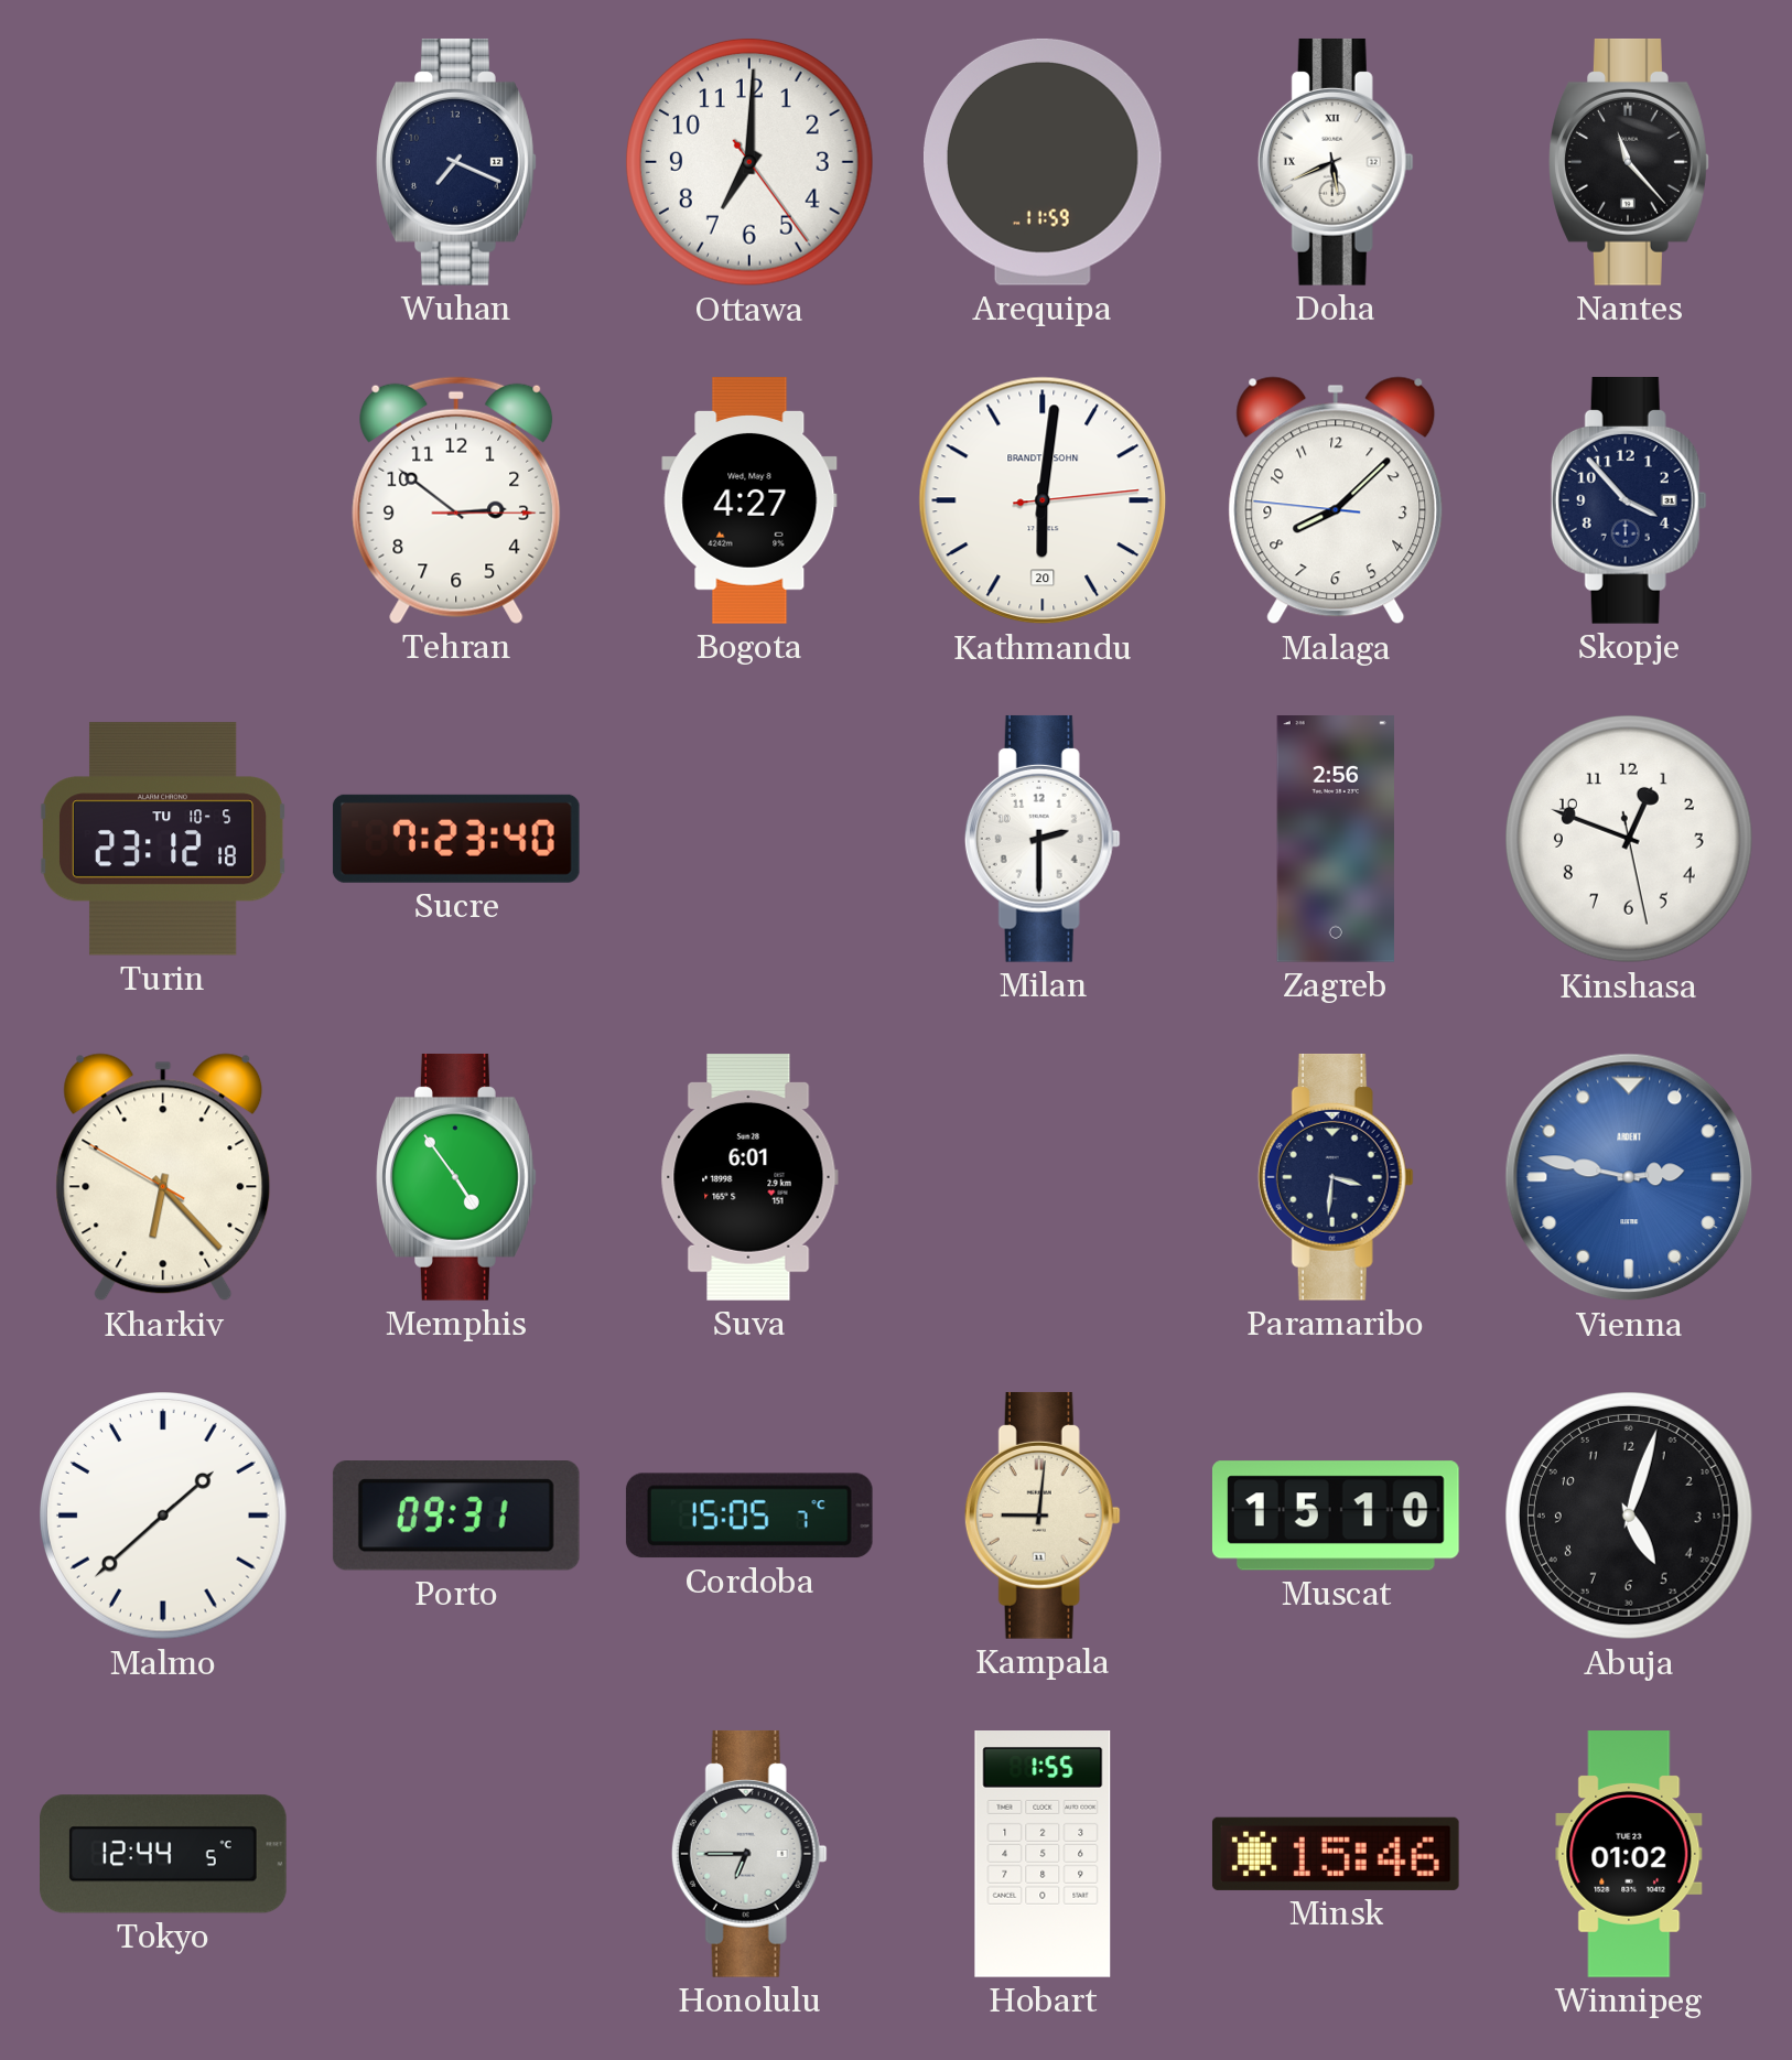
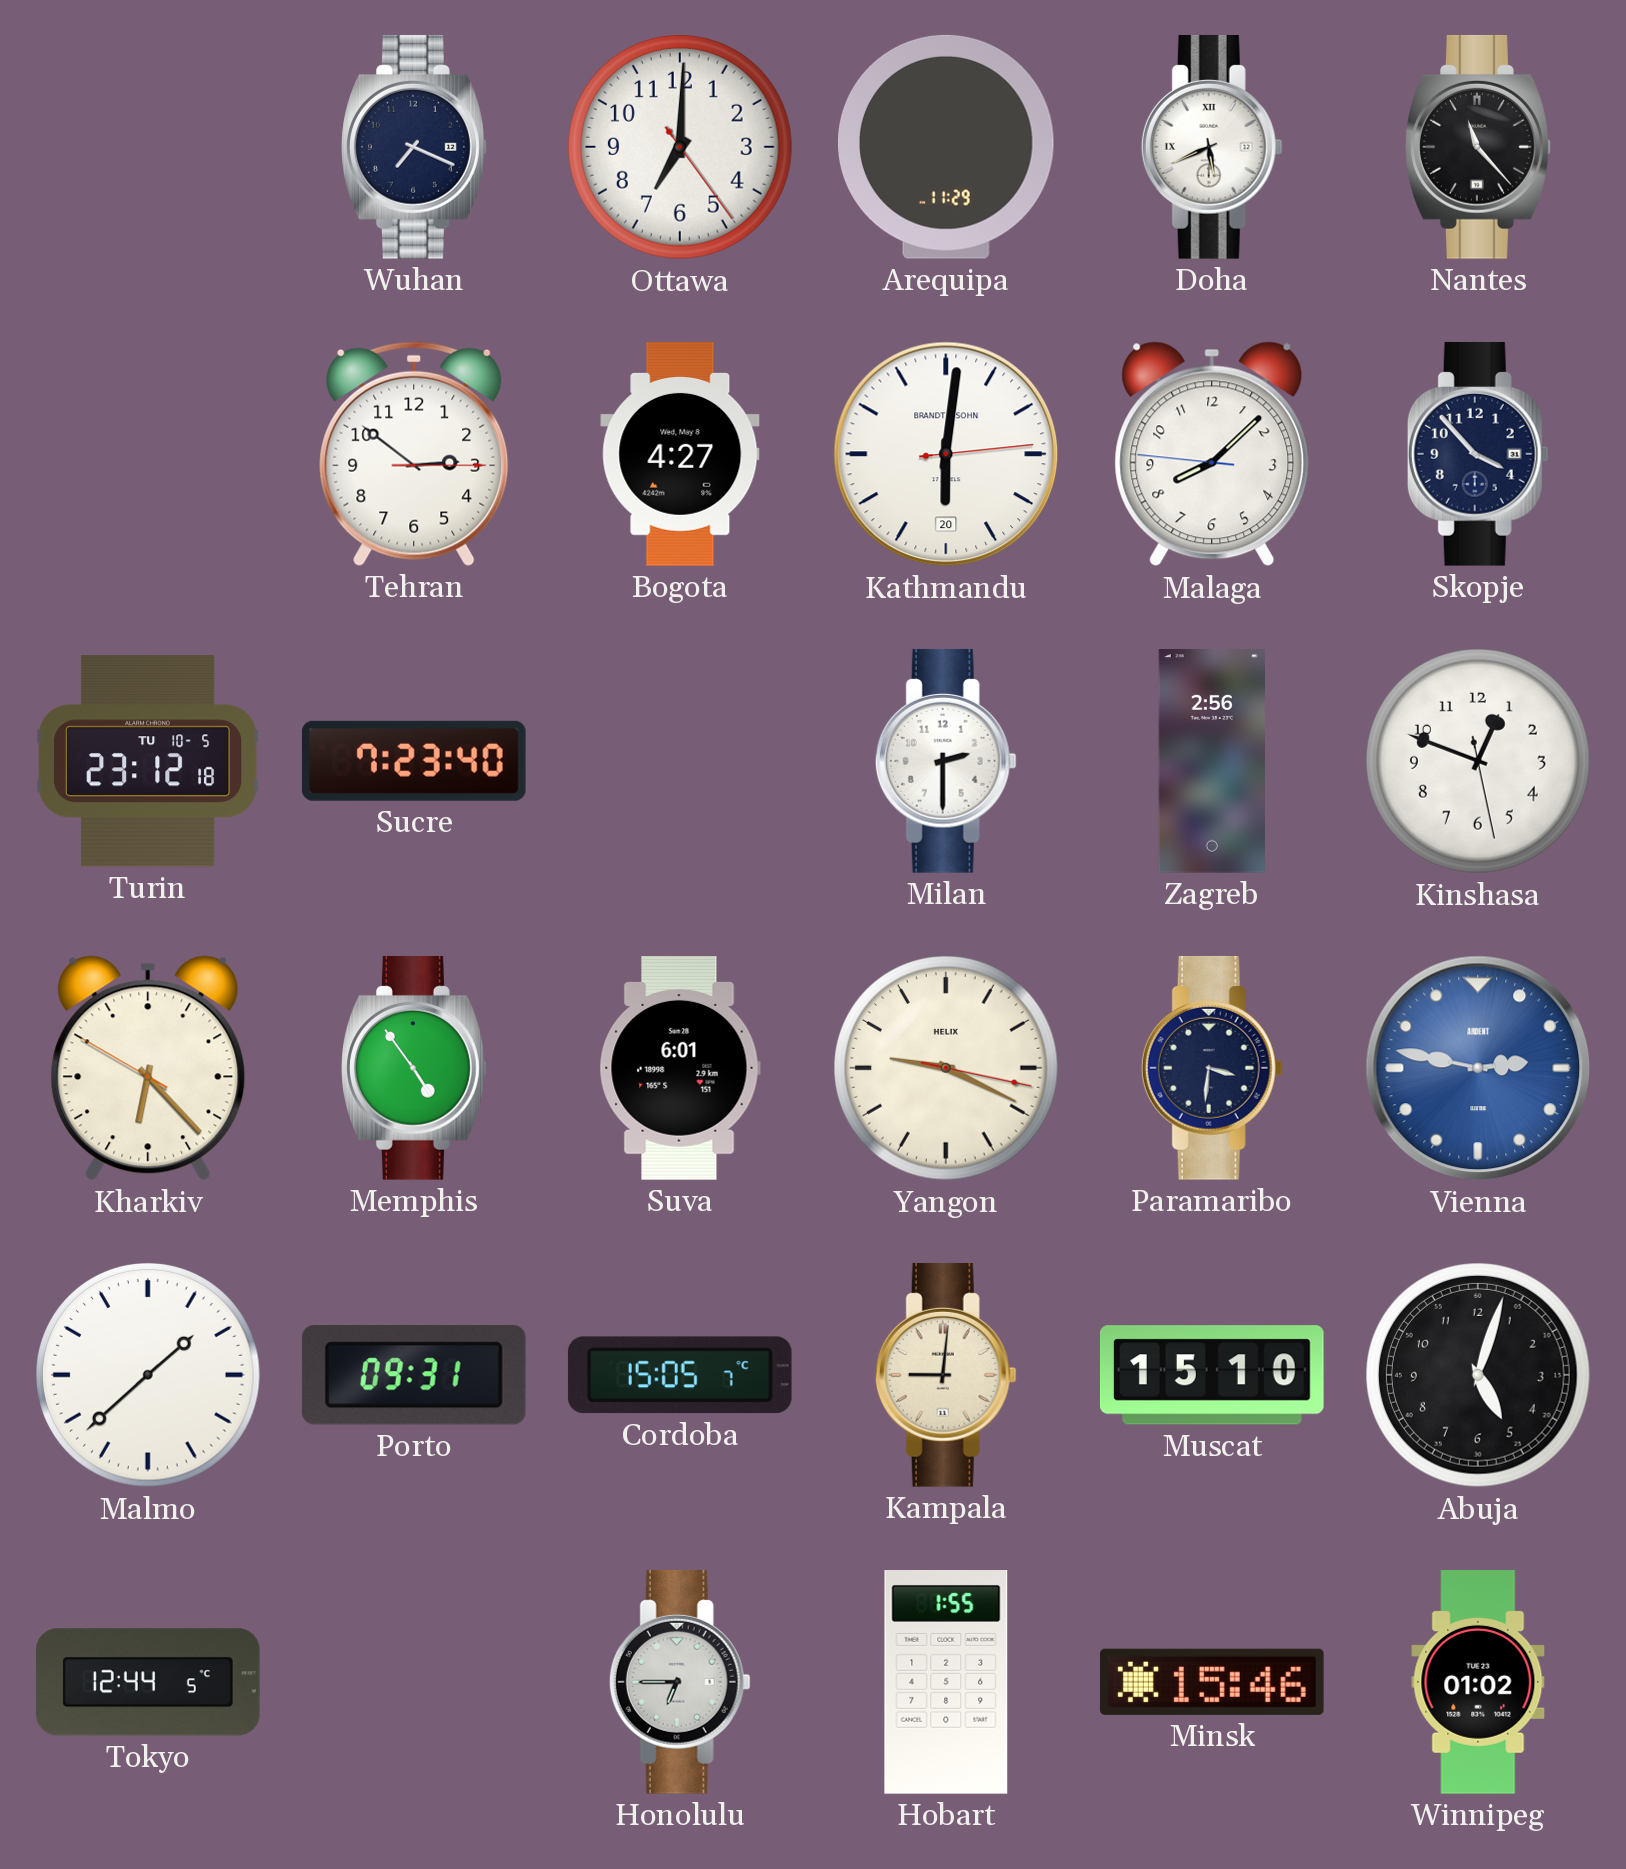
Arequipa: 11:59 -> 11:29 (946, 147)
Yangon: none -> 9:19 (947, 1069)
